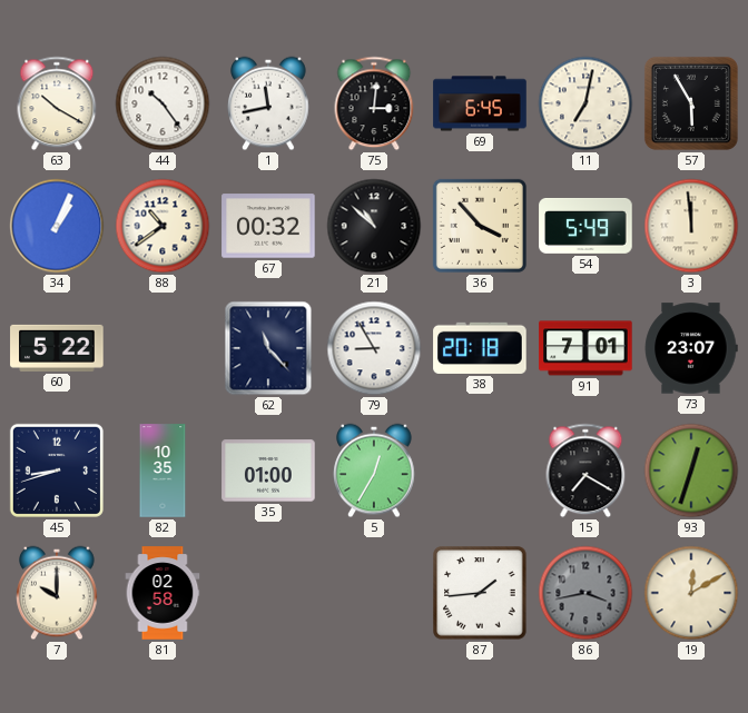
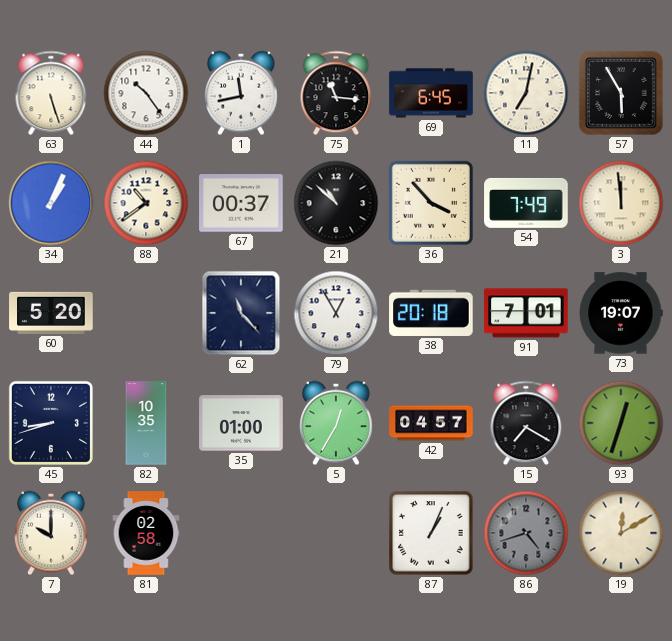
63: 10:20 -> 5:27 (51, 93)
75: 3:01 -> 11:16 (336, 93)
67: 00:32 -> 00:37 (241, 203)
54: 5:49 -> 7:49 (526, 203)
60: 5:22 -> 5:20 (51, 313)
79: 8:55 -> 12:55 (336, 313)
73: 23:07 -> 19:07 (621, 313)
42: none -> 04:57 (431, 423)
87: 1:44 -> 1:04 (431, 533)
86: 3:43 -> 4:42 (526, 533)
